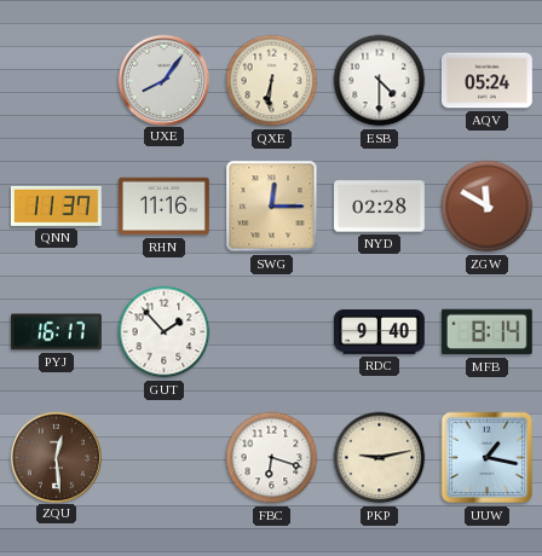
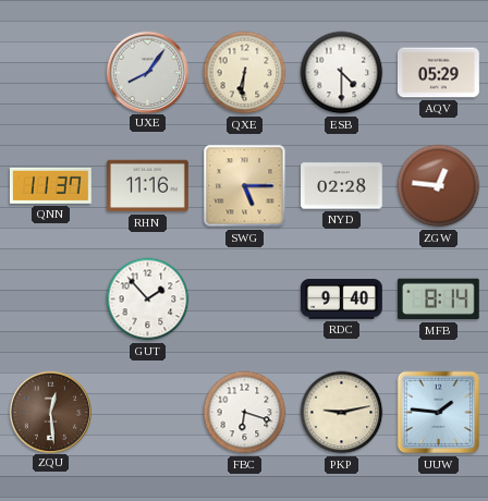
AQV: 05:24 -> 05:29 (439, 73)
SWG: 12:15 -> 5:15 (245, 186)
ZGW: 11:50 -> 12:46 (439, 186)
PYJ: 16:17 -> none (57, 332)
UUW: 1:17 -> 1:46 (439, 413)
